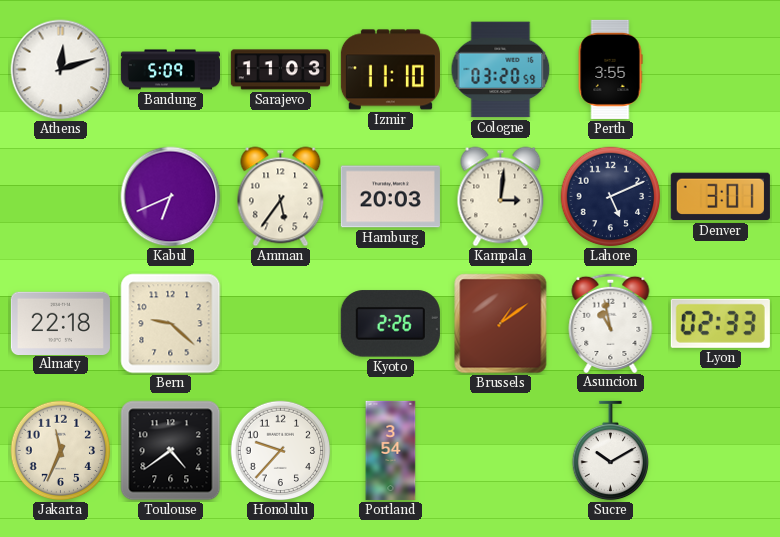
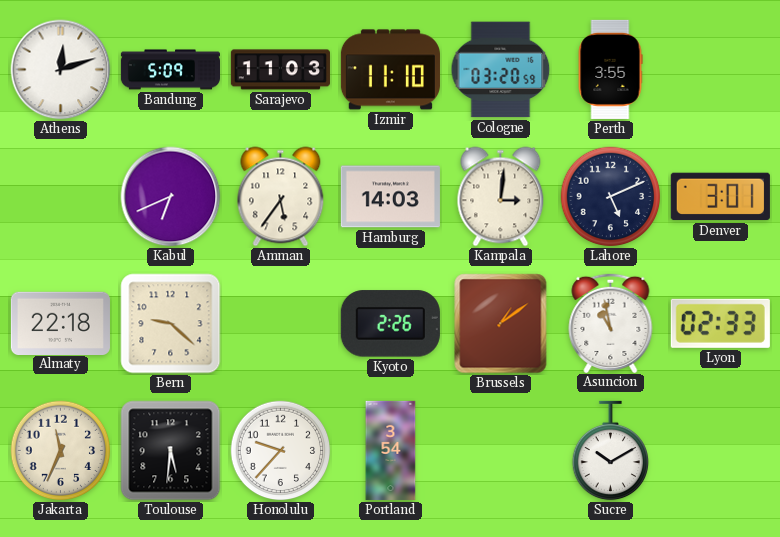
Hamburg: 20:03 -> 14:03 (390, 197)
Toulouse: 4:39 -> 5:31 (171, 451)
